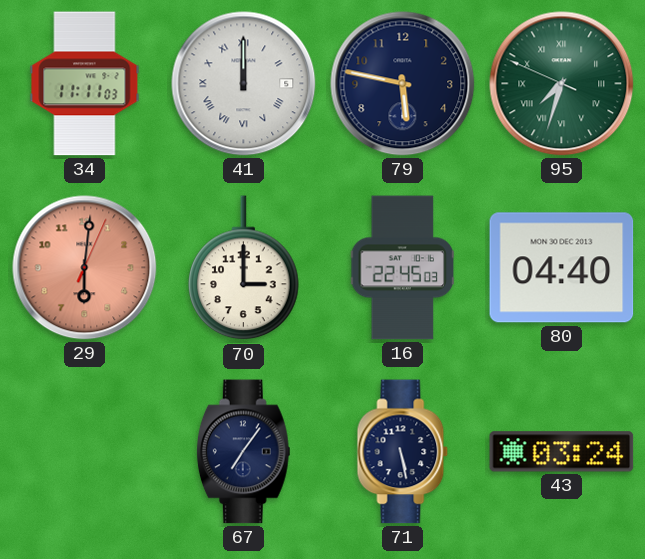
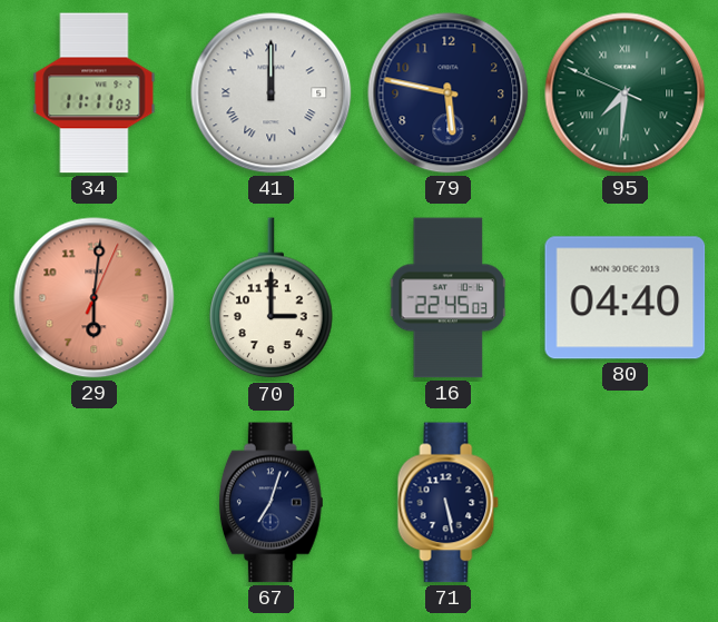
95: 7:32 -> 7:30 (626, 93)
67: 7:06 -> 7:03 (271, 503)
43: 03:24 -> none (562, 452)
